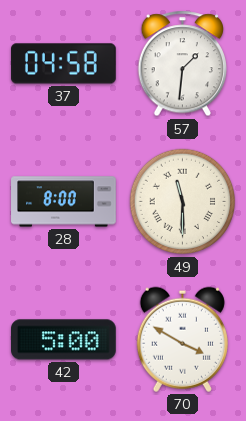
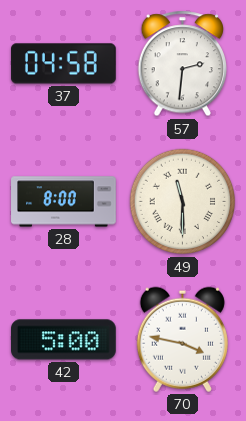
57: 1:31 -> 2:31 (182, 64)
70: 3:50 -> 3:47 (182, 339)
